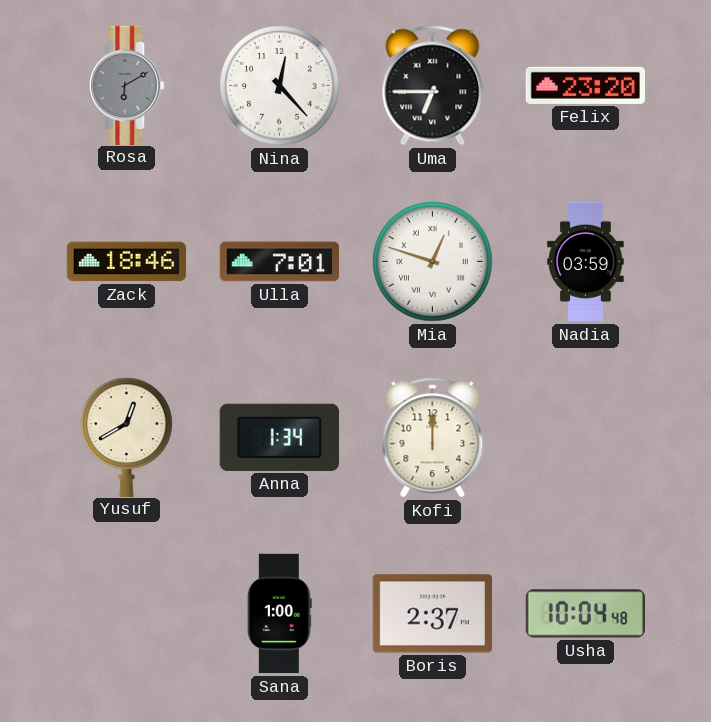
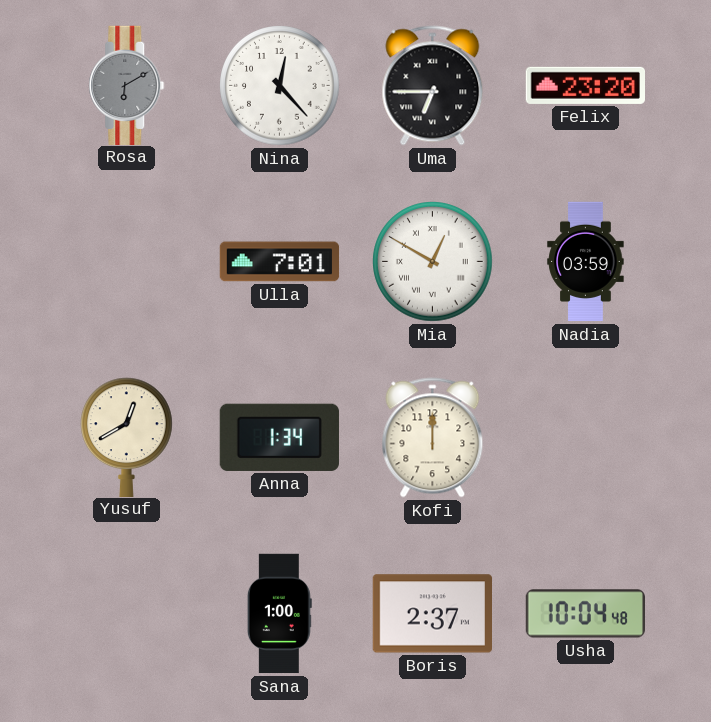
Zack: 18:46 -> none (127, 262)
Mia: 12:48 -> 12:50 (433, 262)
